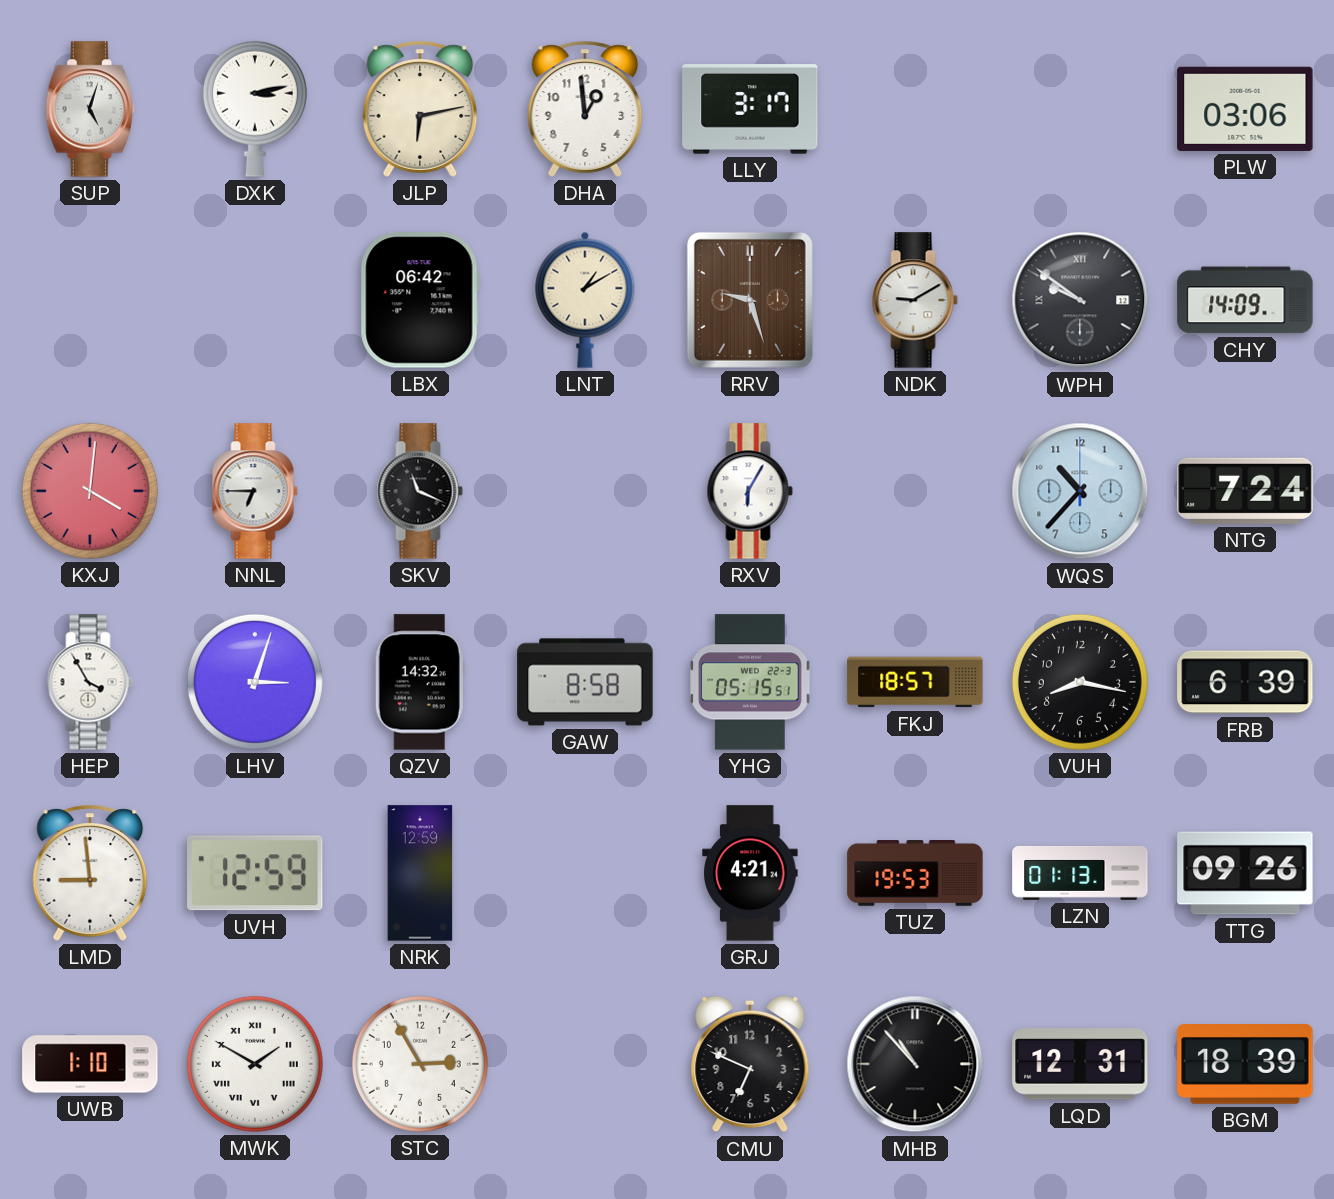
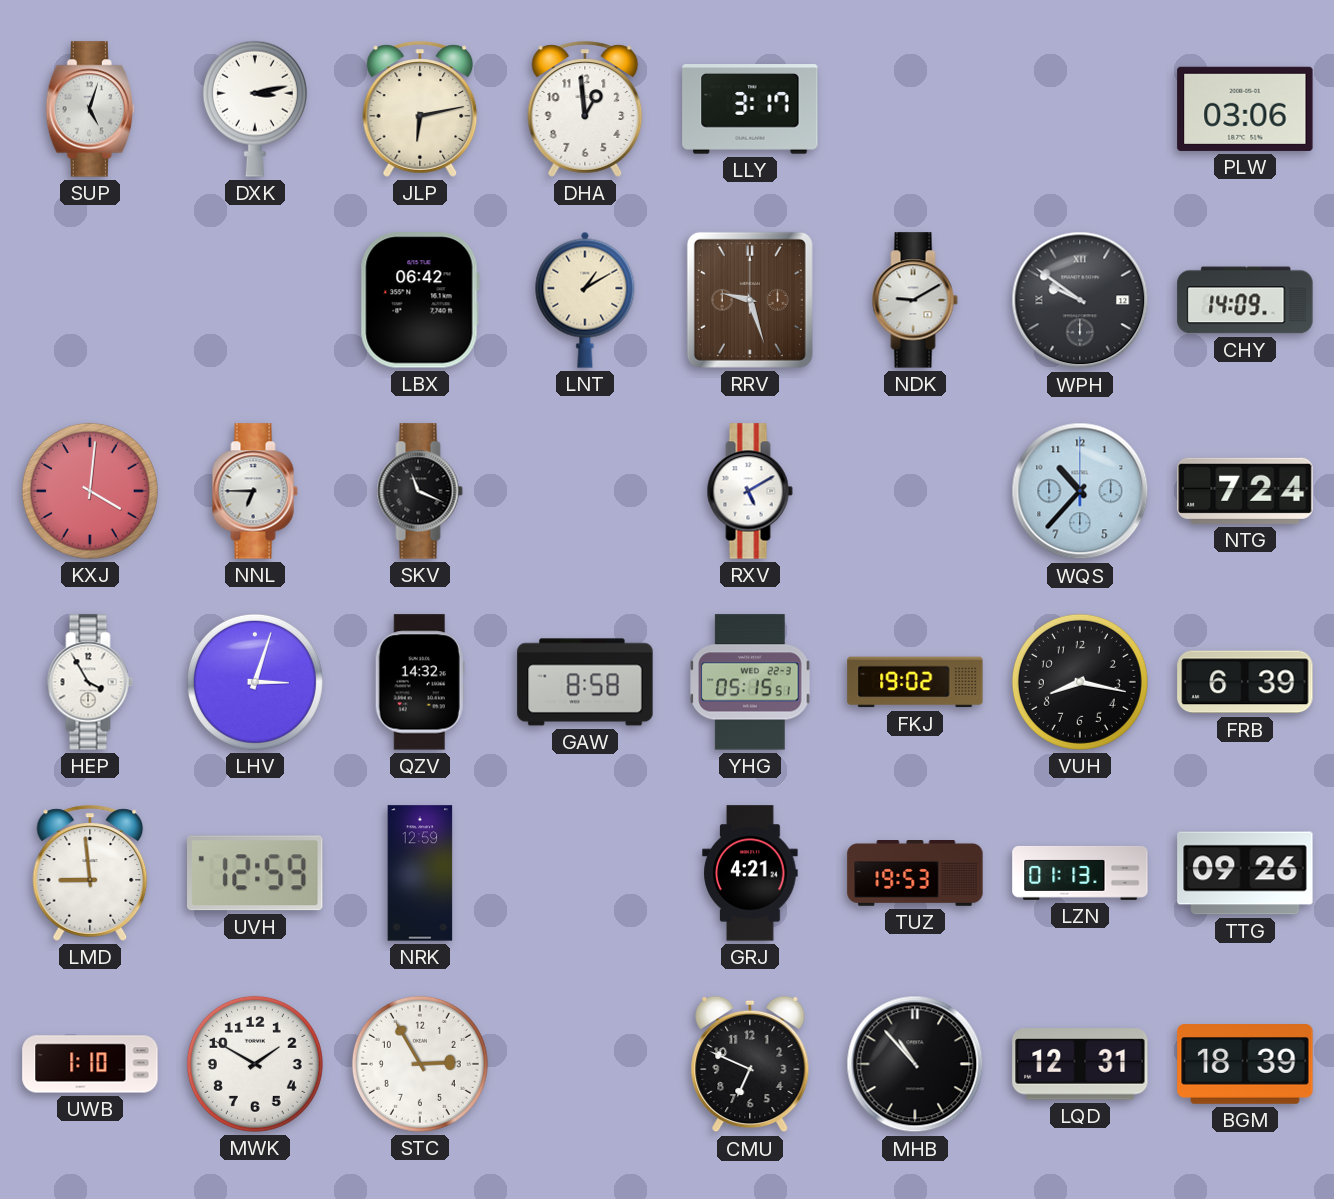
RXV: 6:05 -> 5:10 (750, 491)
FKJ: 18:57 -> 19:02 (915, 682)
MWK numerals: Roman -> Arabic (255, 1064)
